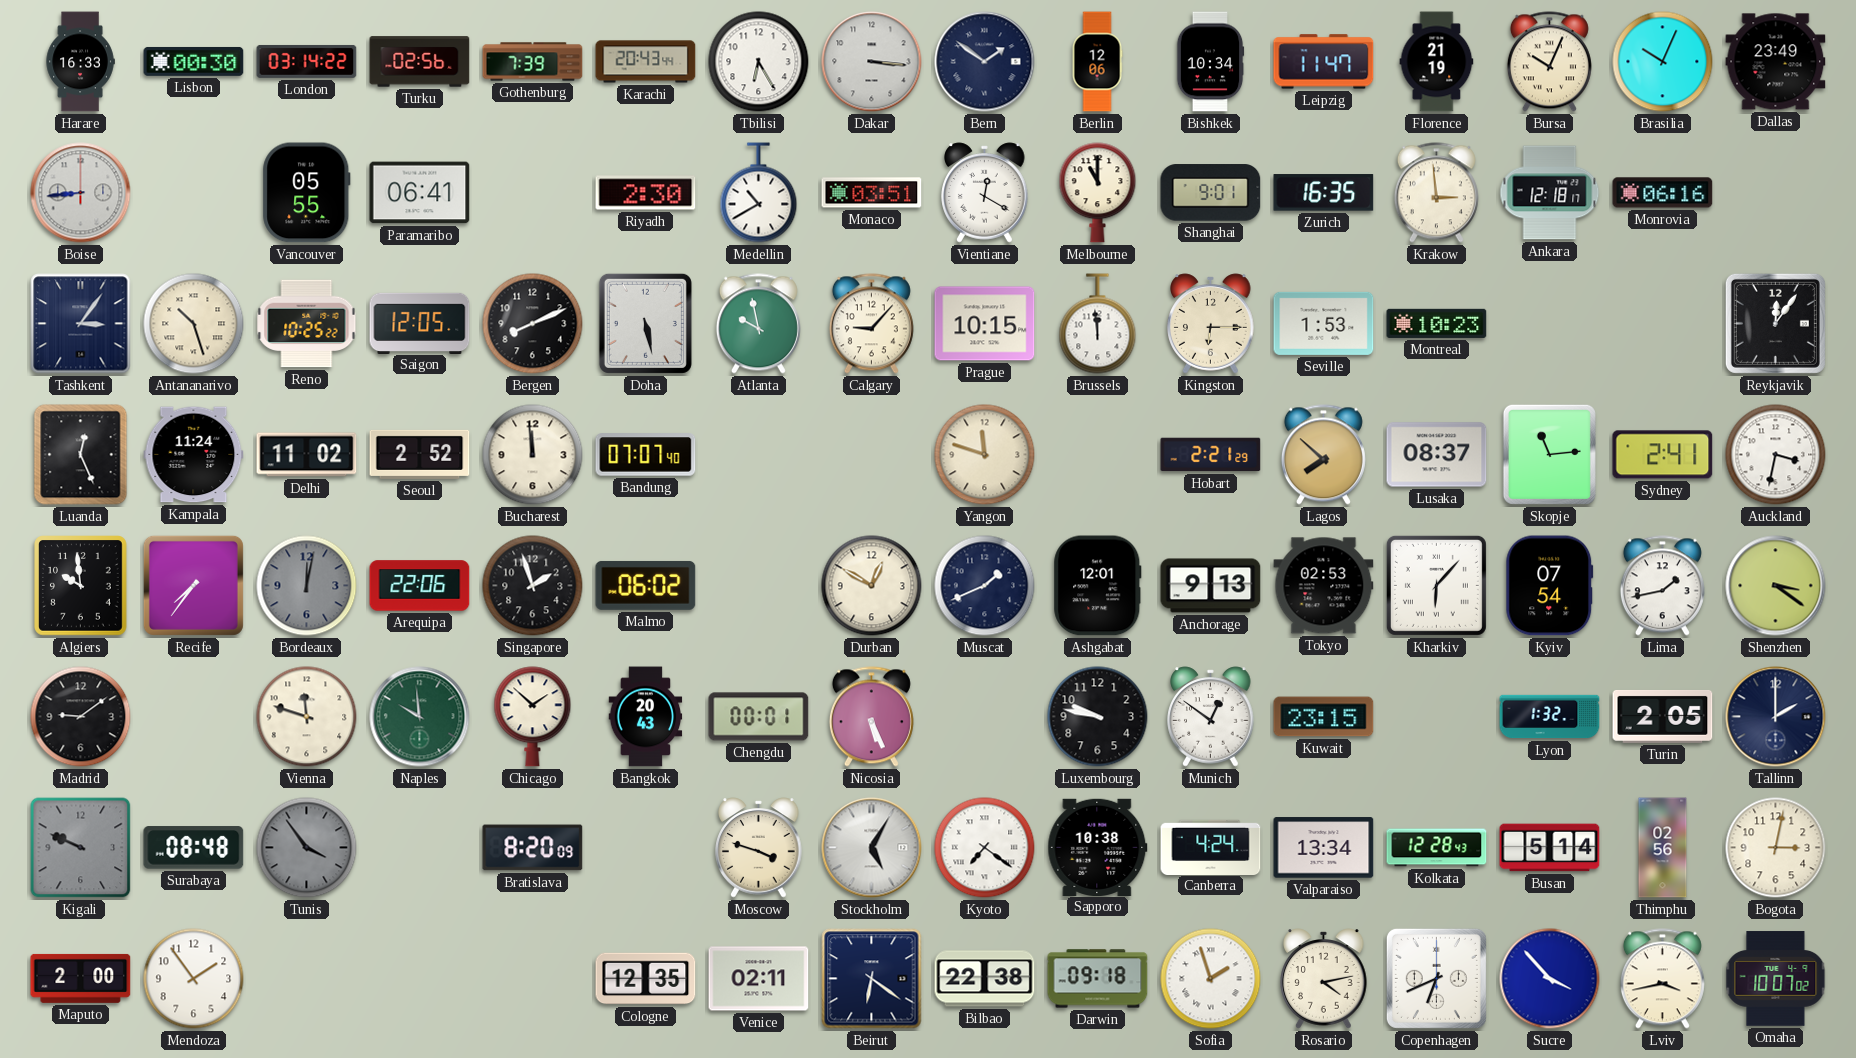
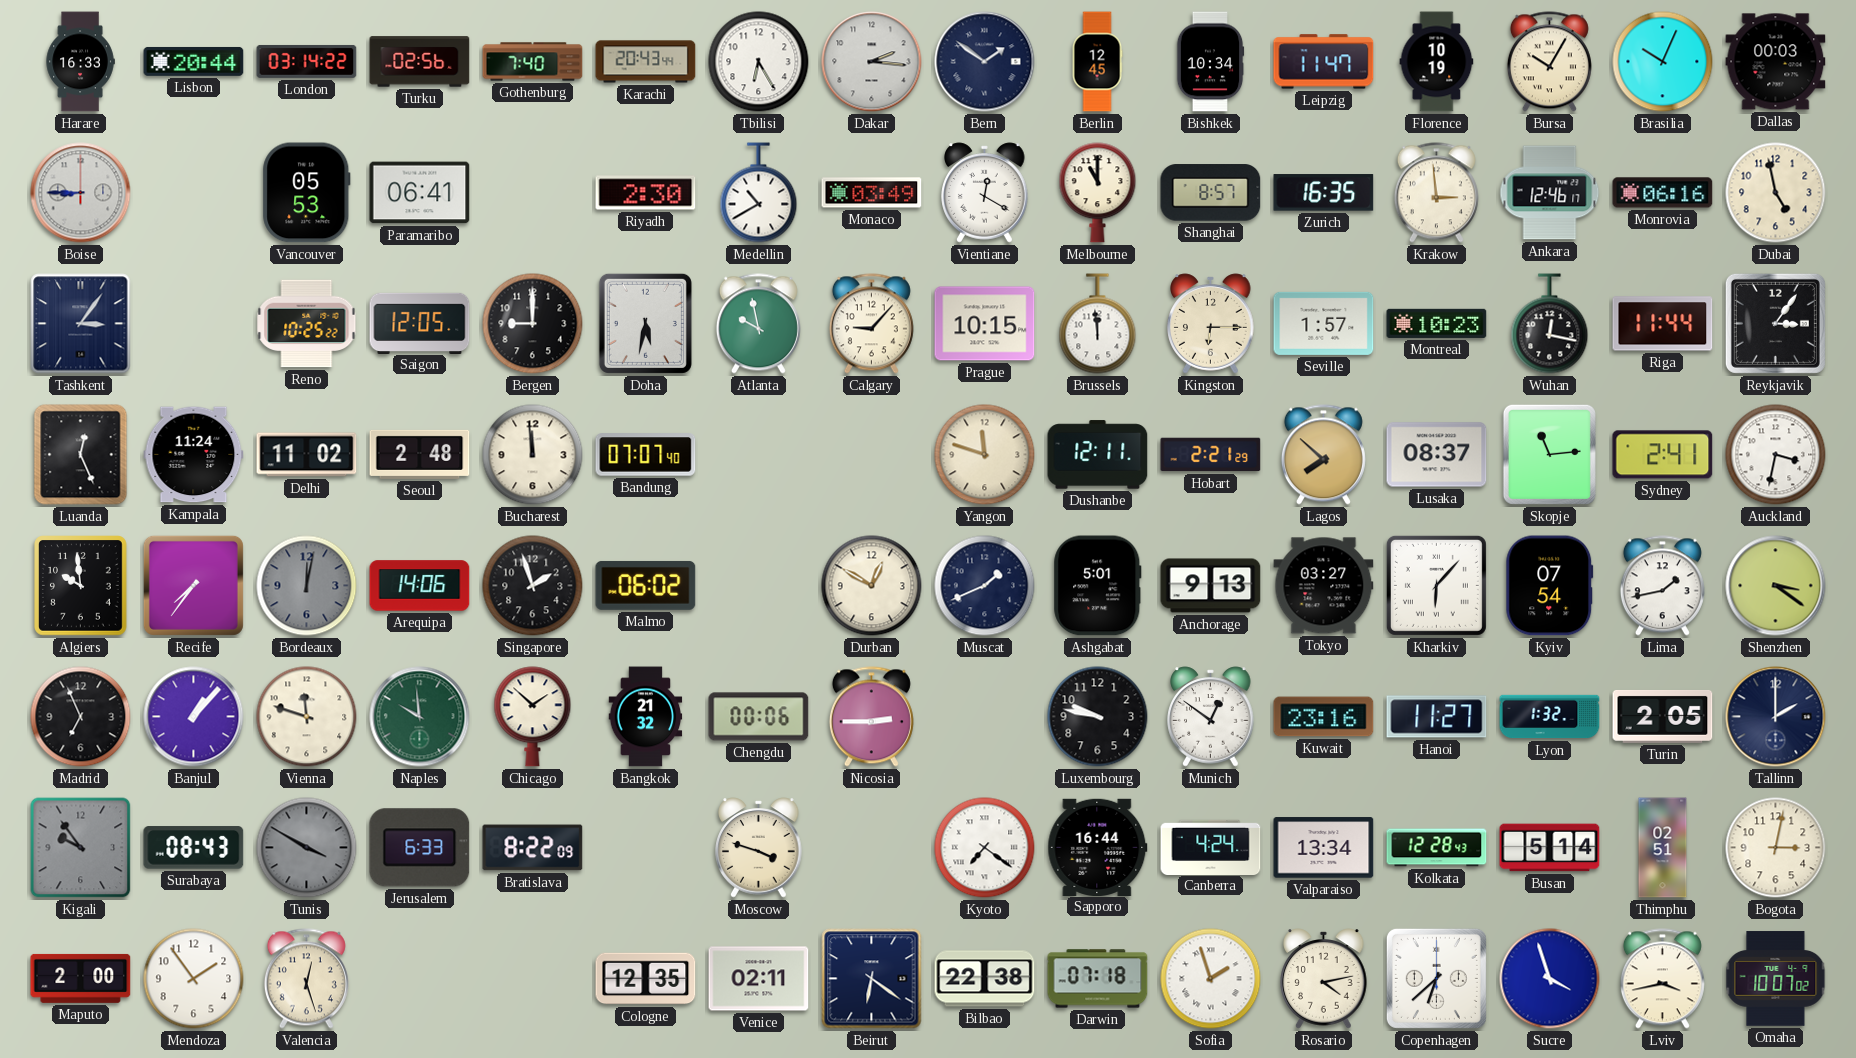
Lisbon: 00:30 -> 20:44 (194, 61)
Gothenburg: 7:39 -> 7:40 (533, 62)
Dakar: 3:16 -> 2:16 (872, 62)
Berlin: 12:06 -> 12:45 (1097, 62)
Florence: 21:19 -> 10:19 (1437, 62)
Bursa: 10:04 -> 10:05 (1549, 62)
Dallas: 23:49 -> 00:03 (1776, 62)
Boise: 8:44 -> 8:45 (81, 193)
Vancouver: 05:55 -> 05:53 (307, 193)
Monaco: 03:51 -> 03:49 (872, 193)
Shanghai: 9:01 -> 8:57 (1211, 193)
Ankara: 12:18 -> 12:46 (1550, 193)
Dubai: none -> 4:58 (1776, 193)
Antananarivo: 10:27 -> none (194, 324)
Bergen: 8:11 -> 9:00 (533, 324)
Doha: 5:28 -> 5:32 (645, 323)
Seville: 1:53 -> 1:57 (1324, 323)
Wuhan: none -> 12:17 (1550, 324)
Riga: none -> 11:44 (1663, 324)
Reykjavik: 12:06 -> 3:06 (1775, 323)
Seoul: 2:52 -> 2:48 (420, 454)
Dushanbe: none -> 12:11 (1098, 455)
Arequipa: 22:06 -> 14:06 (420, 586)
Ashgabat: 12:01 -> 5:01 (1098, 586)
Tokyo: 02:53 -> 03:27 (1324, 586)
Madrid: 9:09 -> 6:56 (81, 717)
Banjul: none -> 1:07 (194, 717)
Bangkok: 20:43 -> 21:32 (646, 717)
Chengdu: 00:01 -> 00:06 (759, 717)
Nicosia: 5:26 -> 2:45 (871, 717)
Kuwait: 23:15 -> 23:16 (1324, 717)
Hanoi: none -> 11:27 (1437, 717)
Kigali: 9:49 -> 9:54 (81, 848)
Surabaya: 08:48 -> 08:43 (194, 848)
Tunis: 3:54 -> 3:50 (307, 848)
Jerusalem: none -> 6:33 (420, 848)
Bratislava: 8:20 -> 8:22 (533, 848)
Stockholm: 5:05 -> none (872, 848)
Sapporo: 10:38 -> 16:44 (1098, 847)
Thimphu: 02:56 -> 02:51 (1663, 848)
Valencia: none -> 12:27 (306, 979)
Darwin: 09:18 -> 07:18 (1098, 979)
Copenhagen: 6:41 -> 6:38 (1436, 978)
Sucre: 3:53 -> 3:57 (1550, 979)
